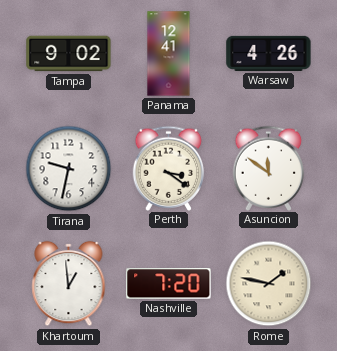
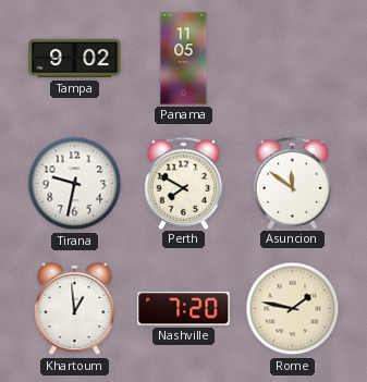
Panama: 12:41 -> 11:05 (184, 59)
Warsaw: 4:26 -> none (269, 53)
Perth: 3:21 -> 7:50 (184, 183)
